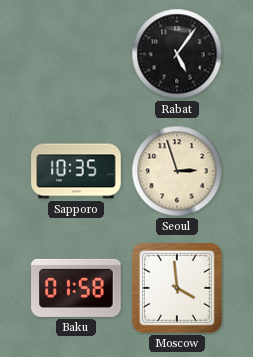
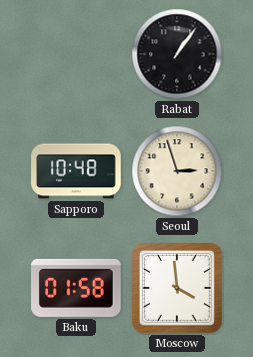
Rabat: 5:06 -> 1:06 (177, 54)
Sapporo: 10:35 -> 10:48 (76, 171)
